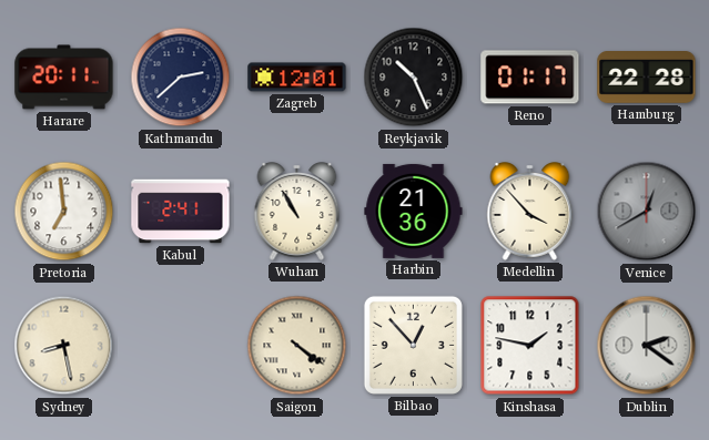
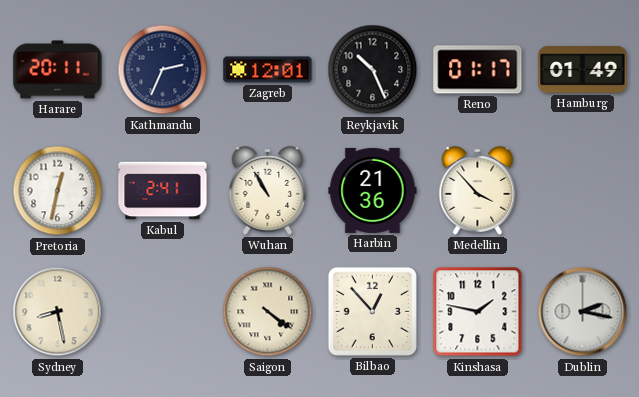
Kathmandu: 2:38 -> 2:34 (163, 70)
Hamburg: 22:28 -> 01:49 (583, 70)
Pretoria: 6:59 -> 12:32 (58, 191)
Venice: 12:40 -> none (647, 212)
Dublin: 2:21 -> 2:17 (583, 312)
